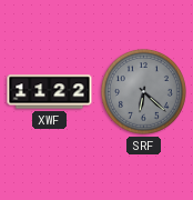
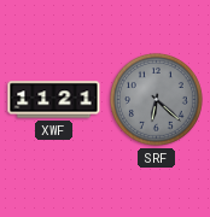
XWF: 11:22 -> 11:21 (54, 100)
